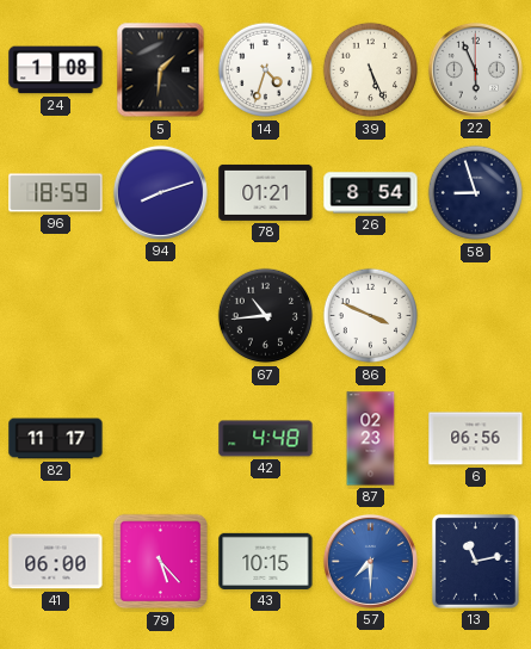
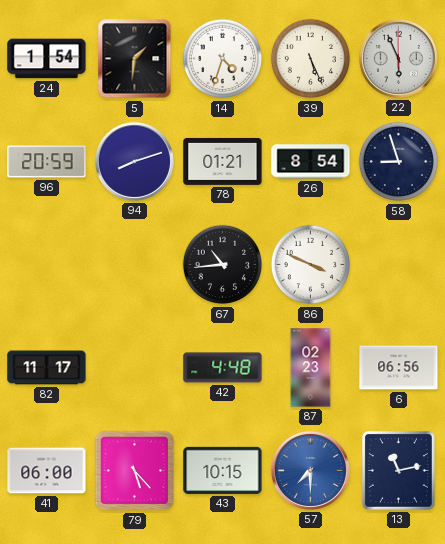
24: 1:08 -> 1:54 (47, 59)
96: 18:59 -> 20:59 (47, 162)
